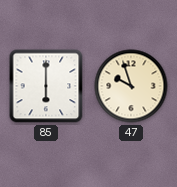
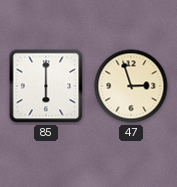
47: 9:57 -> 2:57 (131, 86)
